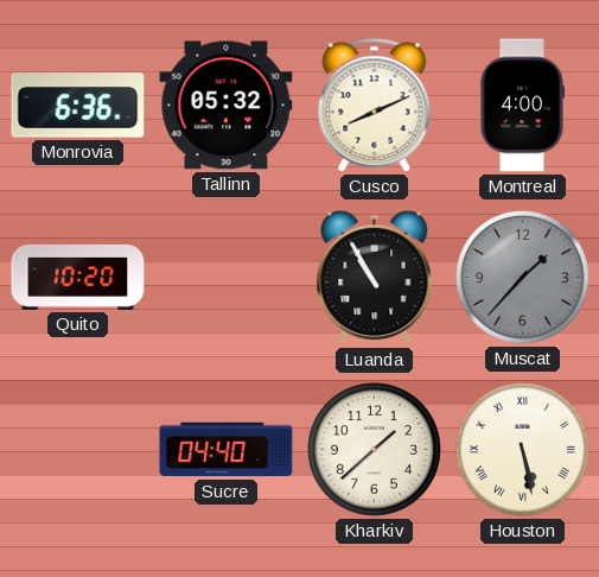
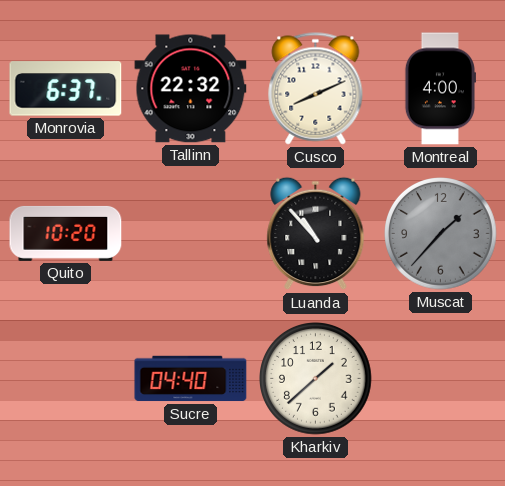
Monrovia: 6:36 -> 6:37 (66, 89)
Tallinn: 05:32 -> 22:32 (191, 89)
Luanda: 10:55 -> 10:53 (316, 234)
Houston: 5:28 -> none (523, 450)
